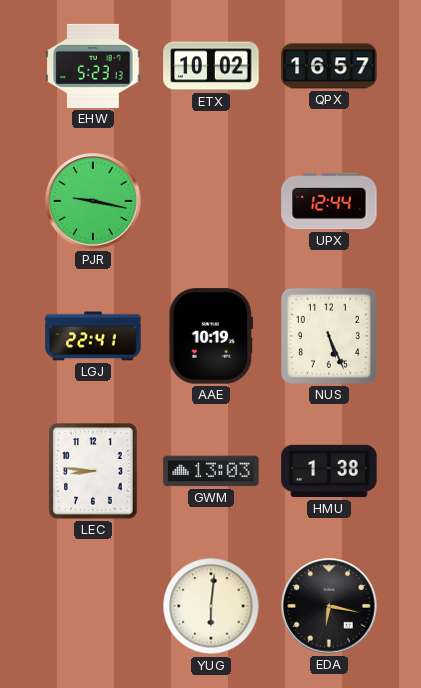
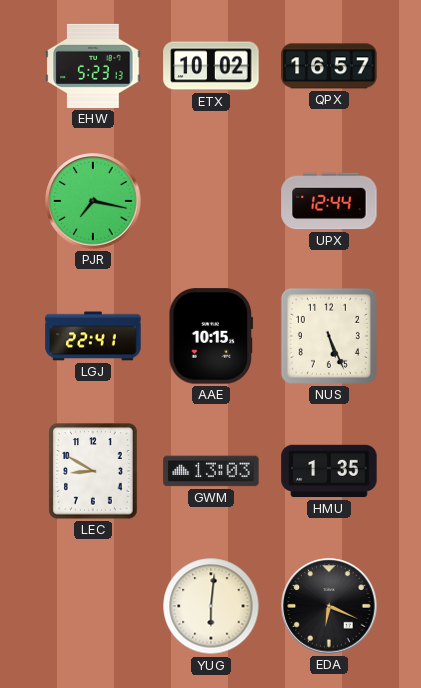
PJR: 9:17 -> 7:17 (93, 201)
AAE: 10:19 -> 10:15 (211, 336)
LEC: 8:46 -> 8:50 (93, 471)
HMU: 1:38 -> 1:35 (329, 471)
EDA: 6:17 -> 6:19 (329, 606)
